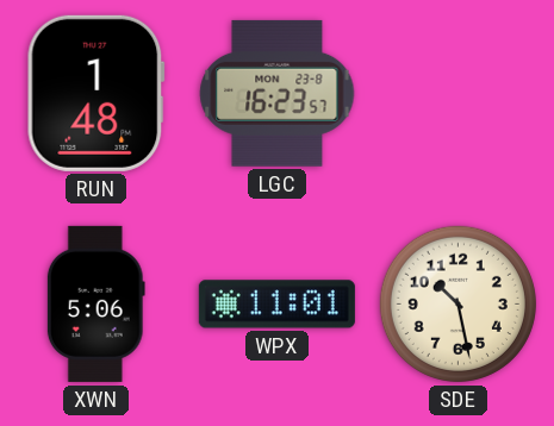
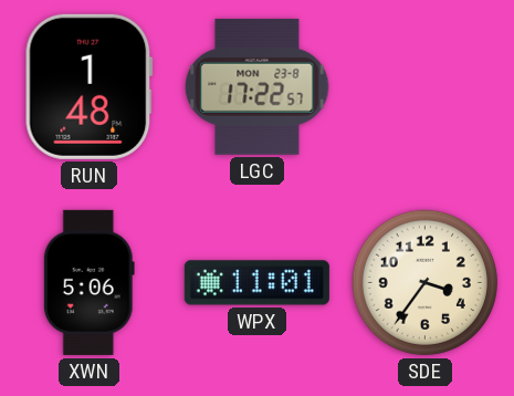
LGC: 16:23 -> 17:22 (258, 86)
SDE: 10:28 -> 3:36 (424, 282)
